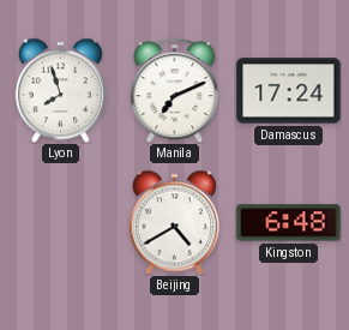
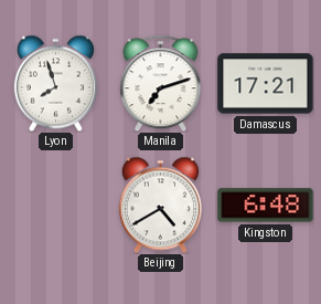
Manila: 7:11 -> 7:12 (161, 83)
Damascus: 17:24 -> 17:21 (266, 84)
